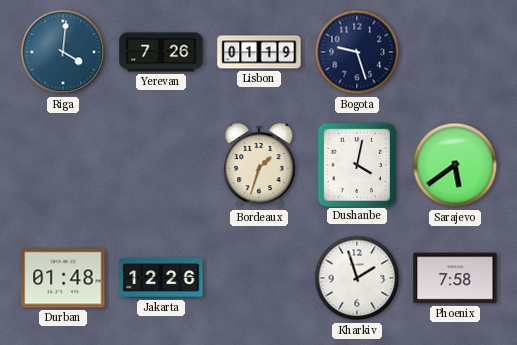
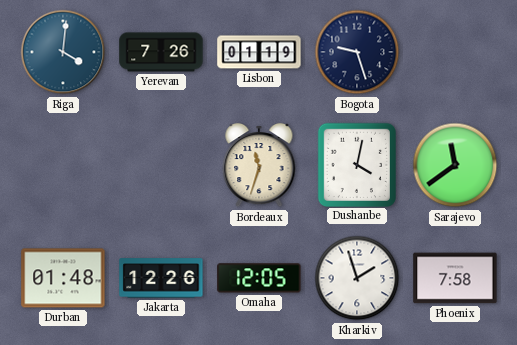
Bordeaux: 1:33 -> 11:33 (259, 165)
Sarajevo: 5:39 -> 11:39 (455, 165)
Omaha: none -> 12:05 (259, 278)
